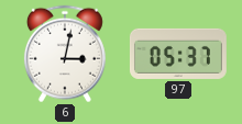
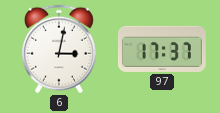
97: 05:37 -> 17:37 (162, 49)
